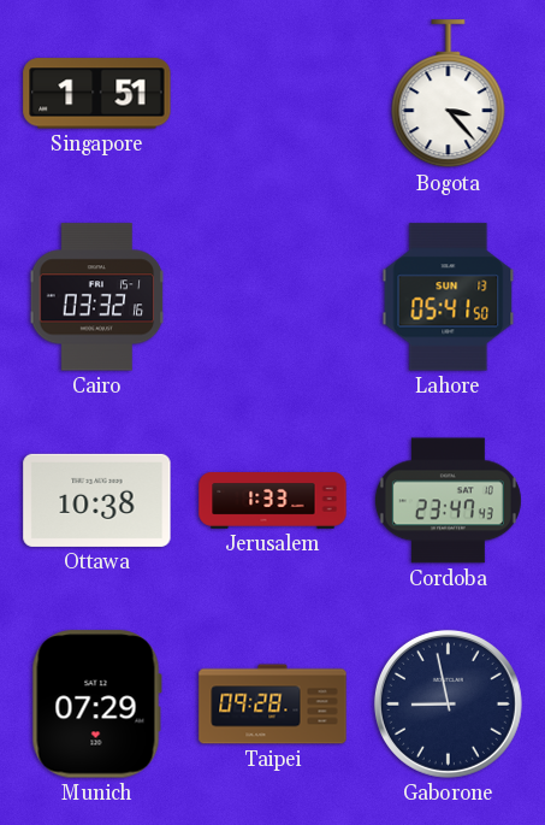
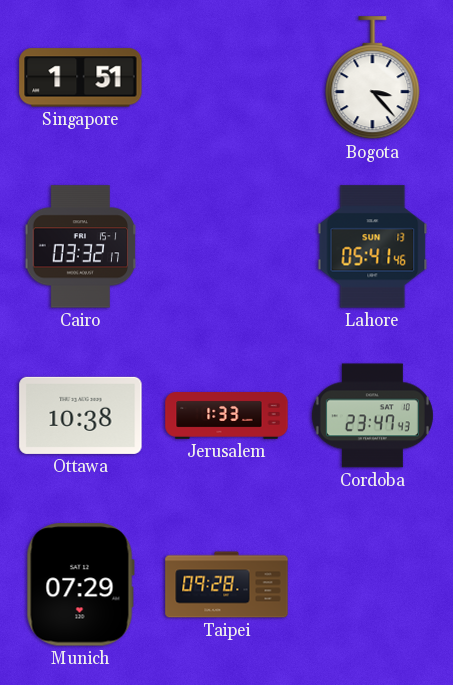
Cairo: 03:32:16 -> 03:32:17 (81, 247)
Lahore: 05:41:50 -> 05:41:46 (373, 247)
Gaborone: 8:58 -> none (448, 703)
